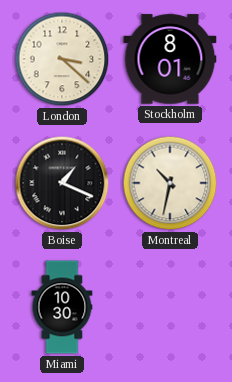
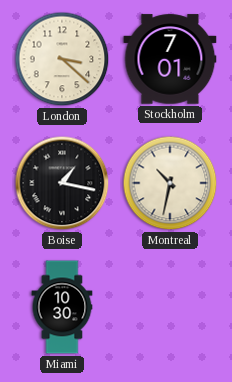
Stockholm: 8:01 -> 7:01 (170, 59)
Boise: 1:19 -> 1:17 (62, 183)
